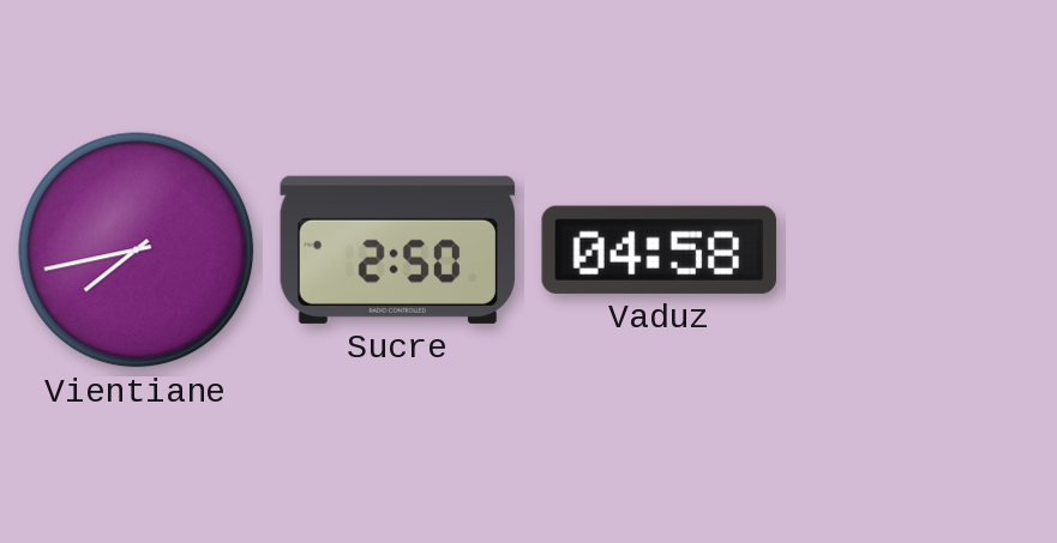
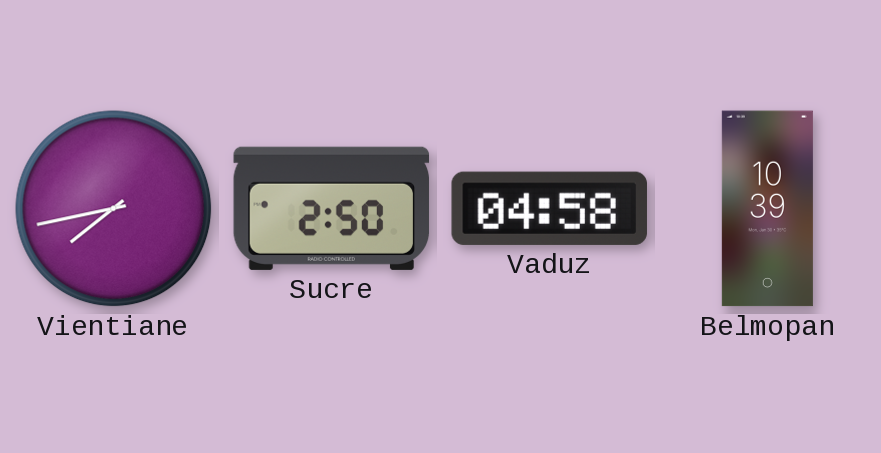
Belmopan: none -> 10:39 (767, 209)
